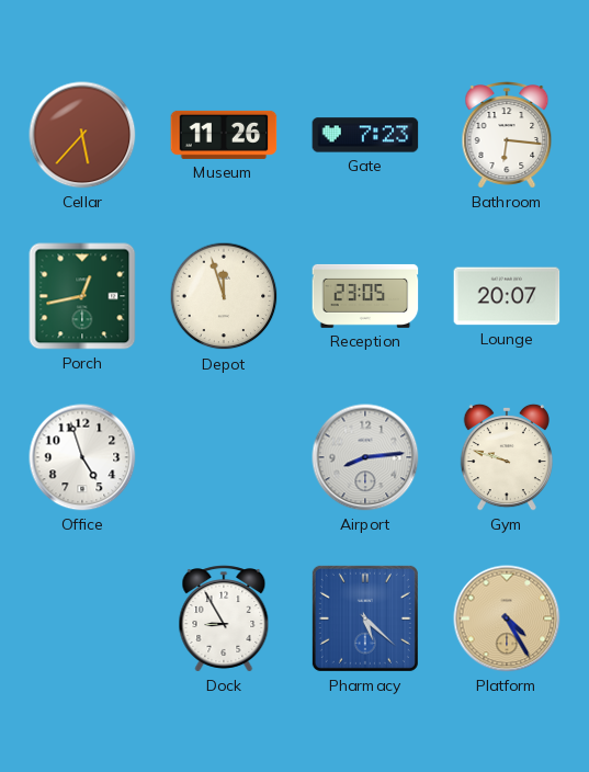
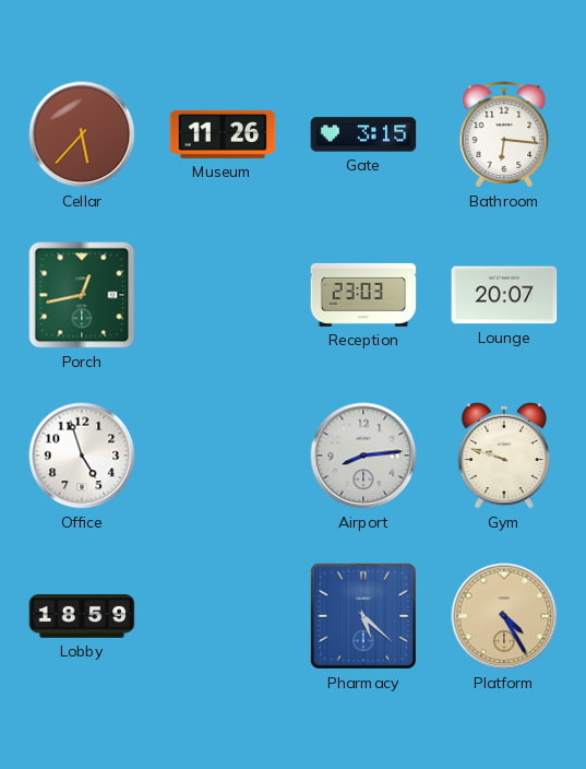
Gate: 7:23 -> 3:15 (363, 134)
Depot: 11:57 -> none (224, 296)
Reception: 23:05 -> 23:03 (363, 295)
Lobby: none -> 18:59 (82, 616)
Dock: 8:55 -> none (224, 618)
